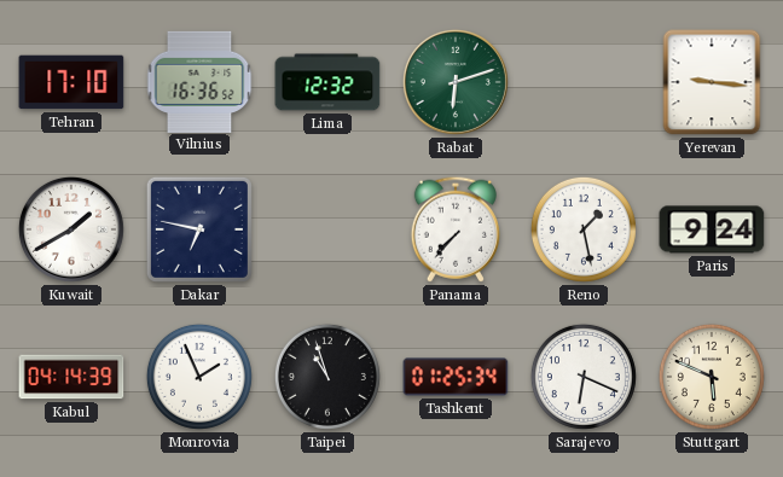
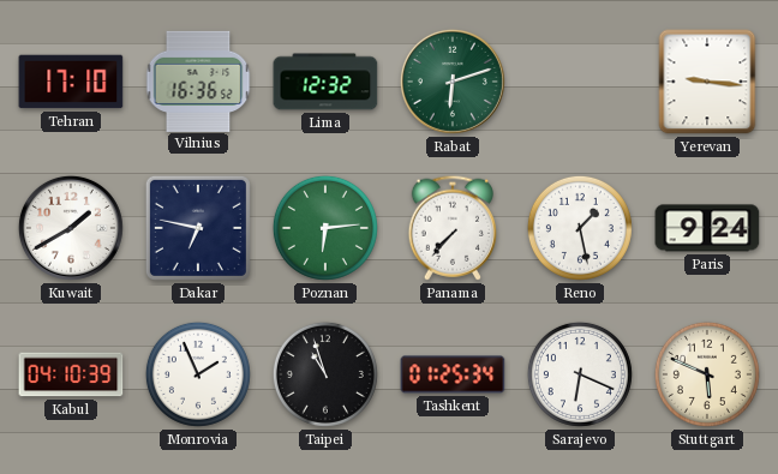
Poznan: none -> 6:14 (325, 228)
Kabul: 04:14 -> 04:10 (71, 374)
